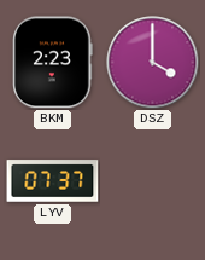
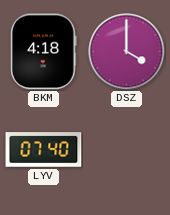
BKM: 2:23 -> 4:18 (44, 52)
LYV: 07:37 -> 07:40 (44, 150)
